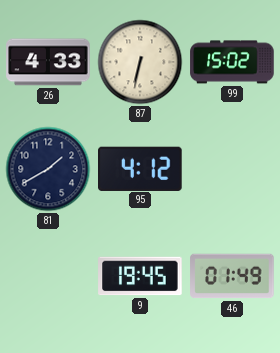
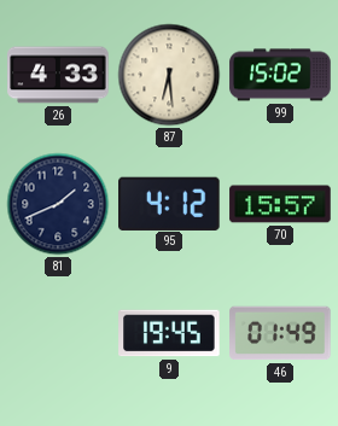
87: 6:32 -> 6:29 (169, 75)
81: 1:40 -> 1:41 (58, 204)
70: none -> 15:57 (280, 204)
